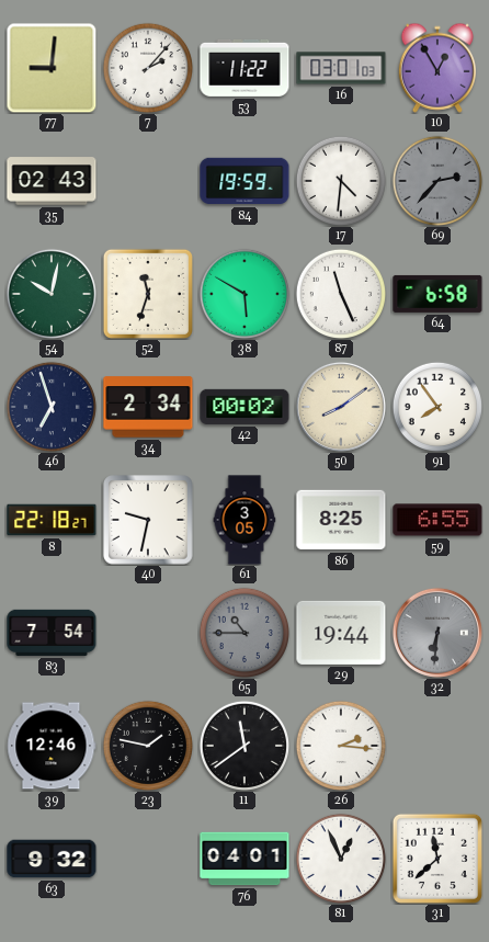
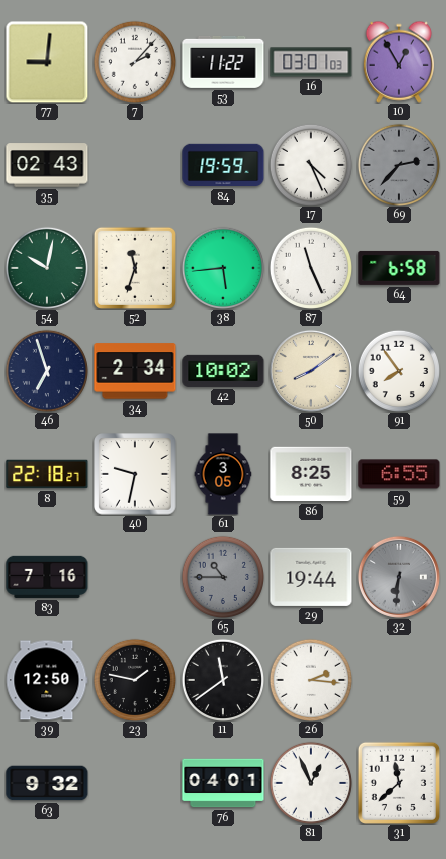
17: 4:31 -> 4:26 (310, 164)
38: 5:50 -> 5:44 (222, 267)
42: 00:02 -> 10:02 (223, 371)
83: 7:54 -> 7:16 (47, 577)
39: 12:46 -> 12:50 (47, 680)
